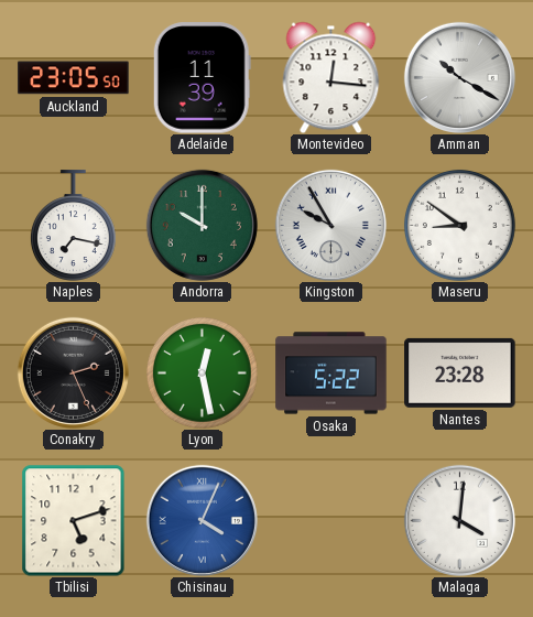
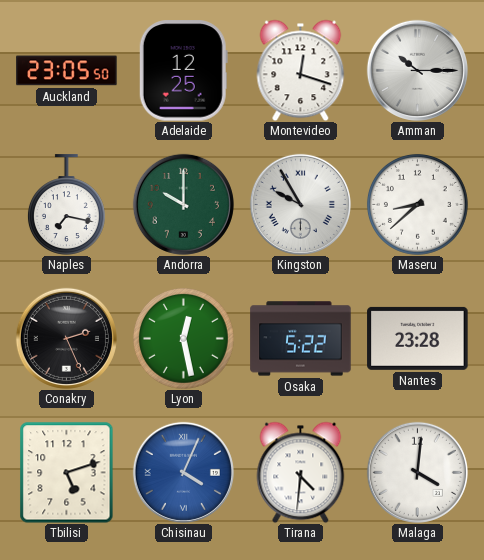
Adelaide: 11:39 -> 12:25 (183, 71)
Montevideo: 12:16 -> 12:18 (301, 70)
Amman: 10:20 -> 10:15 (417, 70)
Maseru: 8:51 -> 8:38 (417, 204)
Tirana: none -> 4:31 (301, 472)
